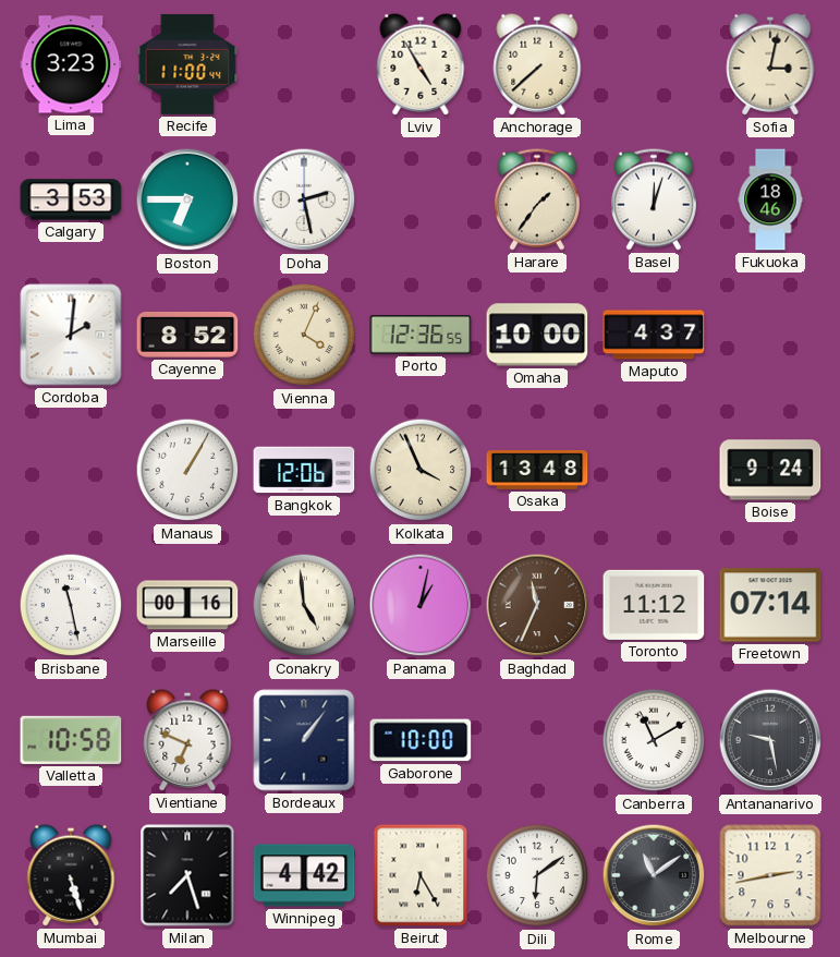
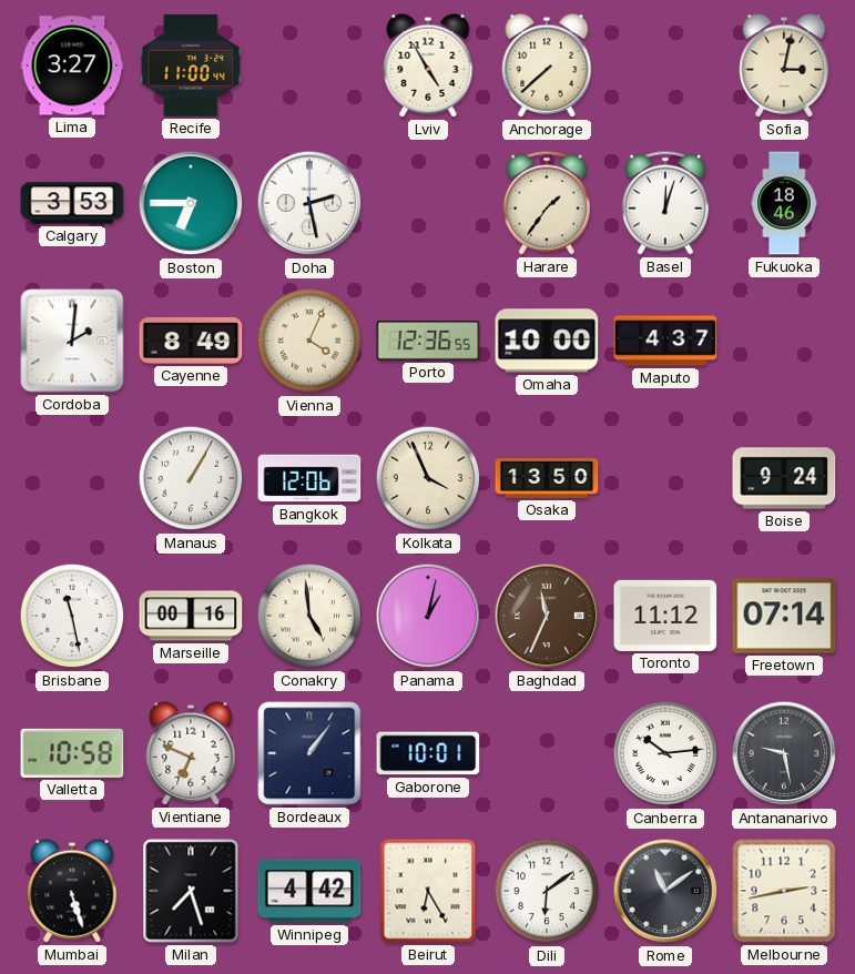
Lima: 3:23 -> 3:27 (72, 65)
Cayenne: 8:52 -> 8:49 (191, 342)
Osaka: 13:48 -> 13:50 (547, 479)
Gaborone: 10:00 -> 10:01 (428, 753)
Canberra: 11:10 -> 10:14 (665, 753)
